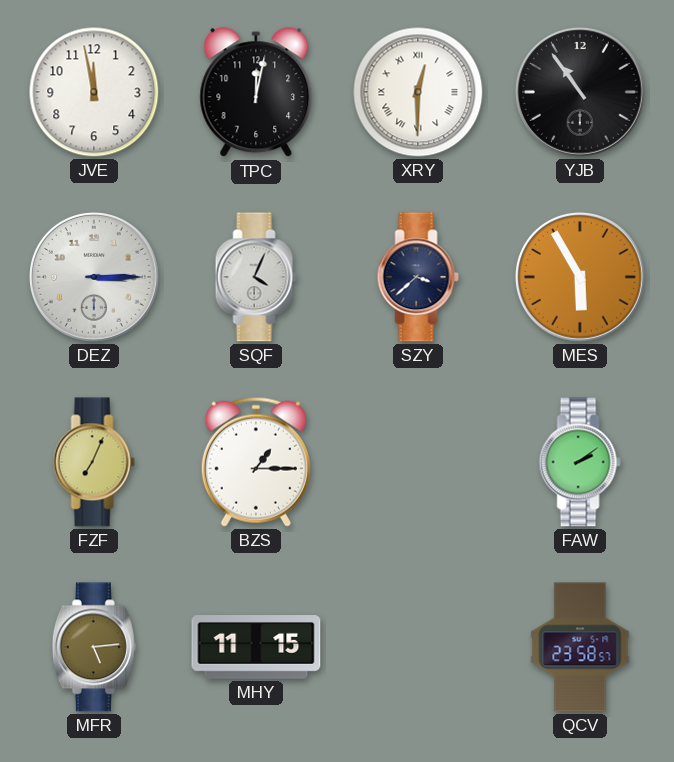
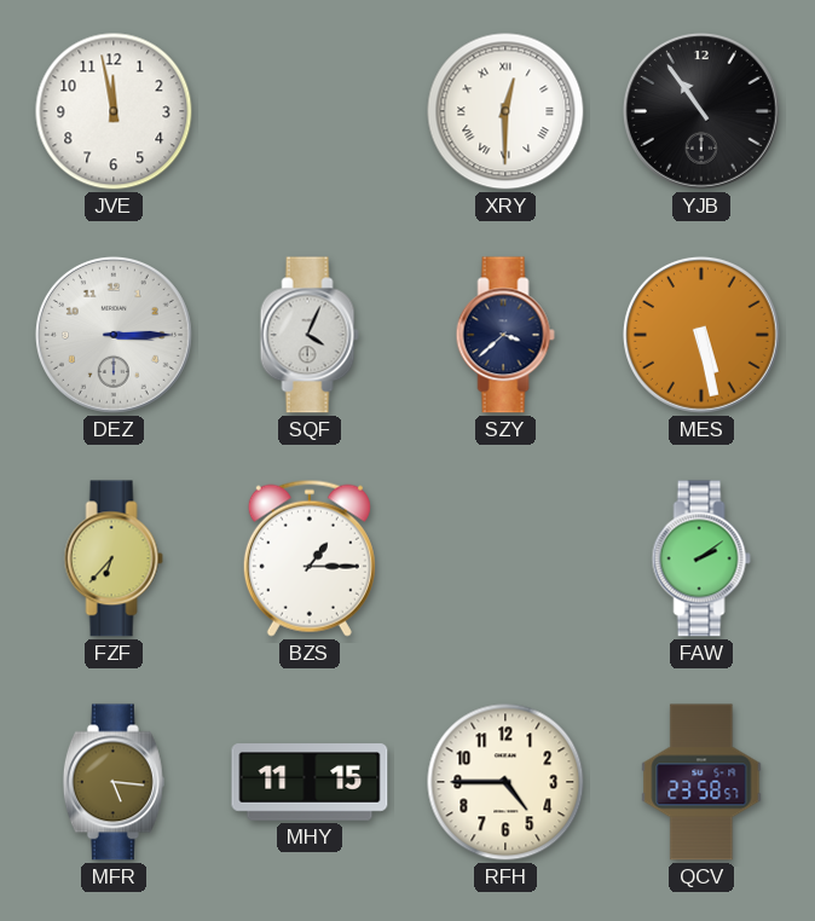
TPC: 12:02 -> none (256, 93)
MES: 5:55 -> 5:28 (701, 335)
FZF: 7:04 -> 6:37 (114, 558)
MFR: 5:14 -> 5:16 (114, 782)
RFH: none -> 4:45 (505, 782)
